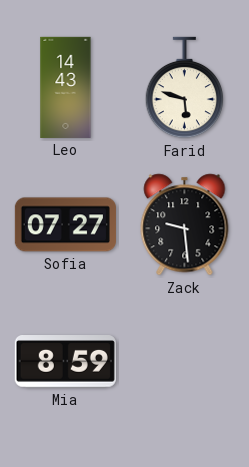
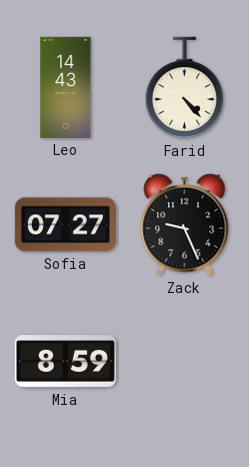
Farid: 5:48 -> 4:23 (185, 88)
Zack: 9:29 -> 9:26 (185, 225)
